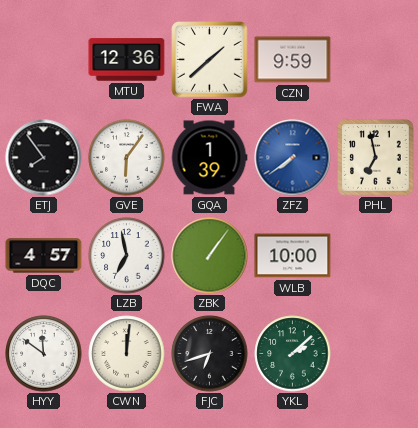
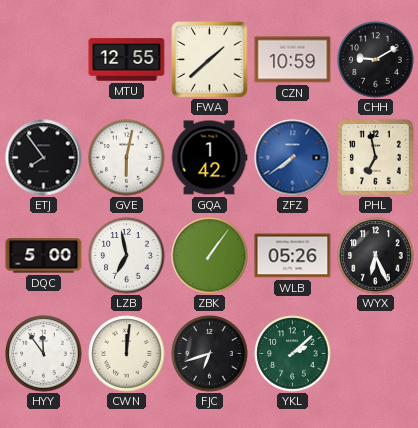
MTU: 12:36 -> 12:55 (127, 60)
CZN: 9:59 -> 10:59 (293, 60)
CHH: none -> 9:10 (376, 60)
GVE: 6:06 -> 6:02 (127, 158)
GQA: 1:39 -> 1:42 (209, 158)
DQC: 4:57 -> 5:00 (44, 256)
WLB: 10:00 -> 05:26 (293, 256)
WYX: none -> 6:26 (376, 256)
HYY: 11:51 -> 11:54 (44, 354)
